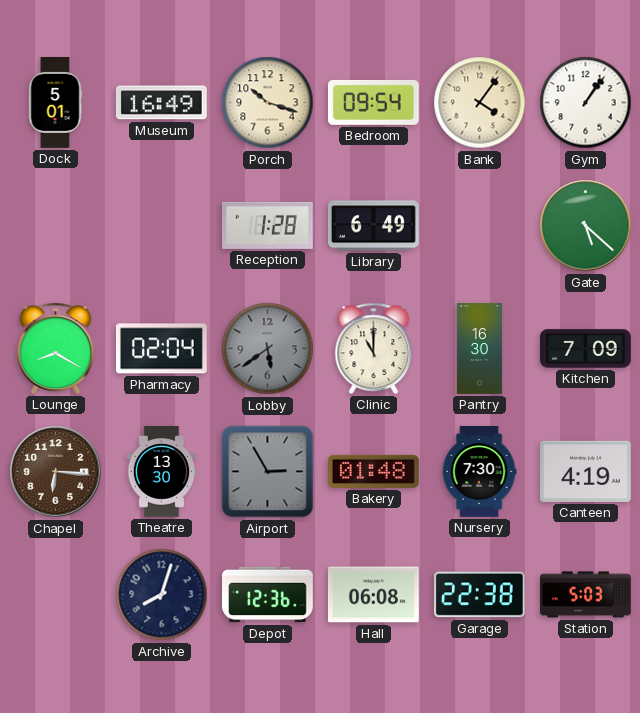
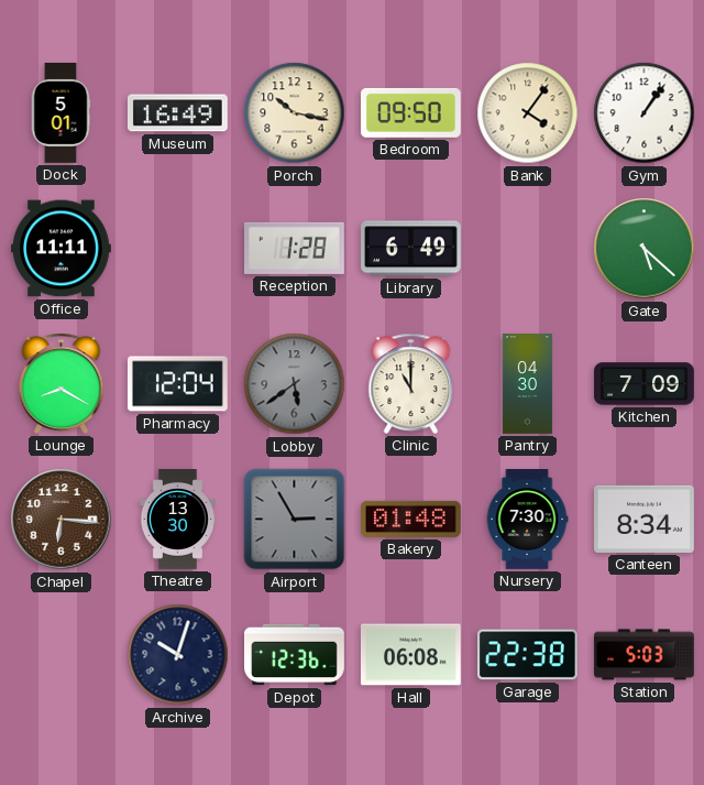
Porch: 10:18 -> 10:17 (295, 113)
Bedroom: 09:54 -> 09:50 (411, 112)
Office: none -> 11:11 (62, 249)
Pharmacy: 02:04 -> 12:04 (177, 384)
Pantry: 16:30 -> 04:30 (527, 384)
Canteen: 4:19 -> 8:34 (645, 519)
Archive: 8:03 -> 10:03 (178, 655)
